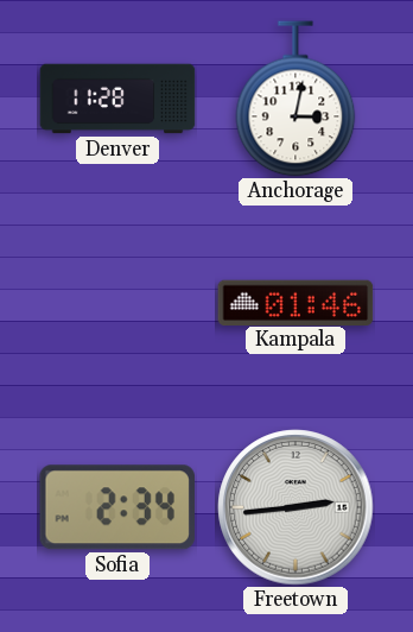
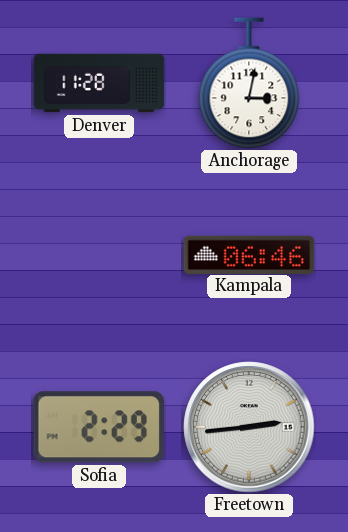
Kampala: 01:46 -> 06:46 (249, 254)
Sofia: 2:34 -> 2:29 (98, 427)
